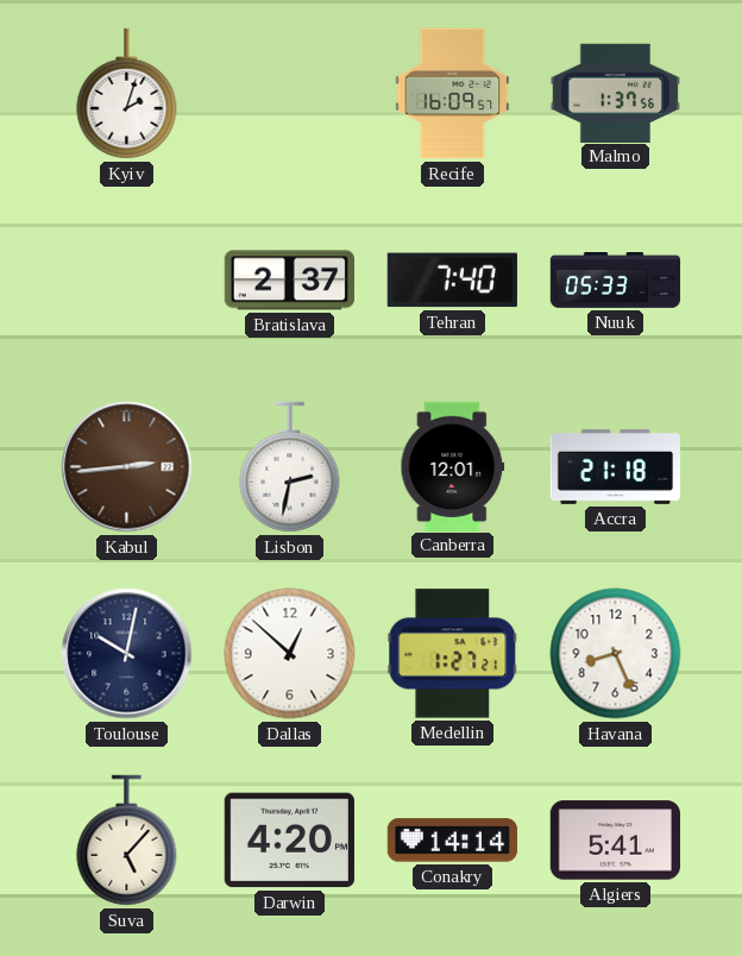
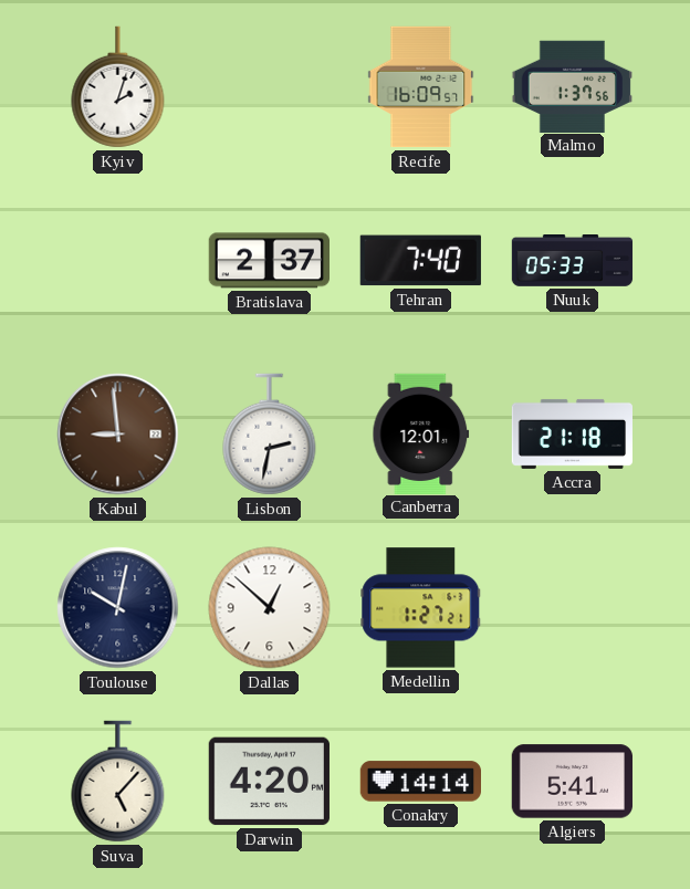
Kabul: 2:44 -> 8:59 (118, 435)
Havana: 8:26 -> none (616, 654)
